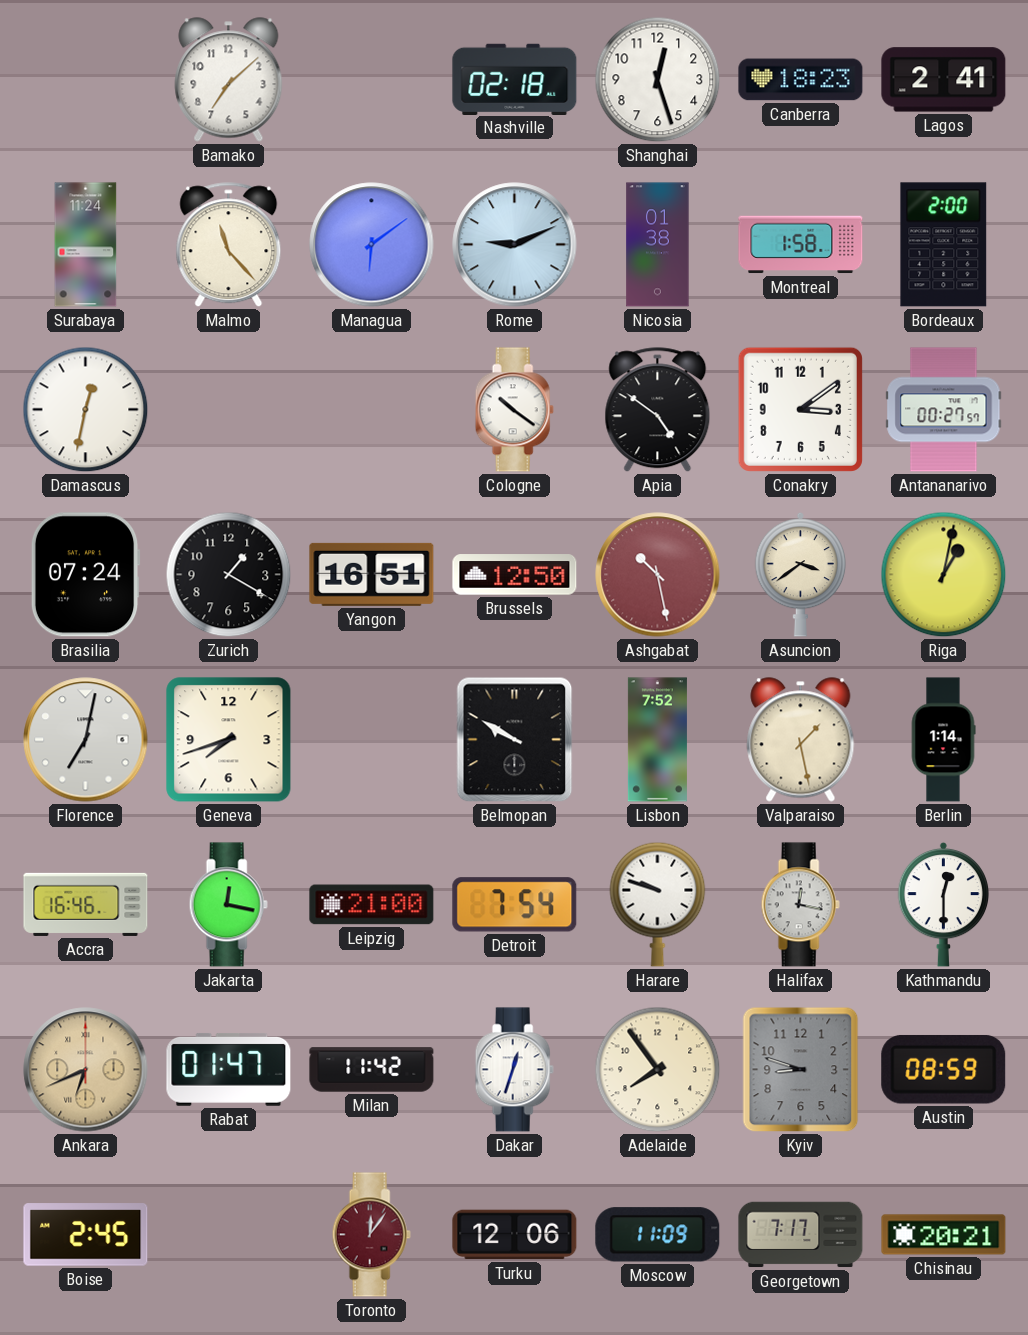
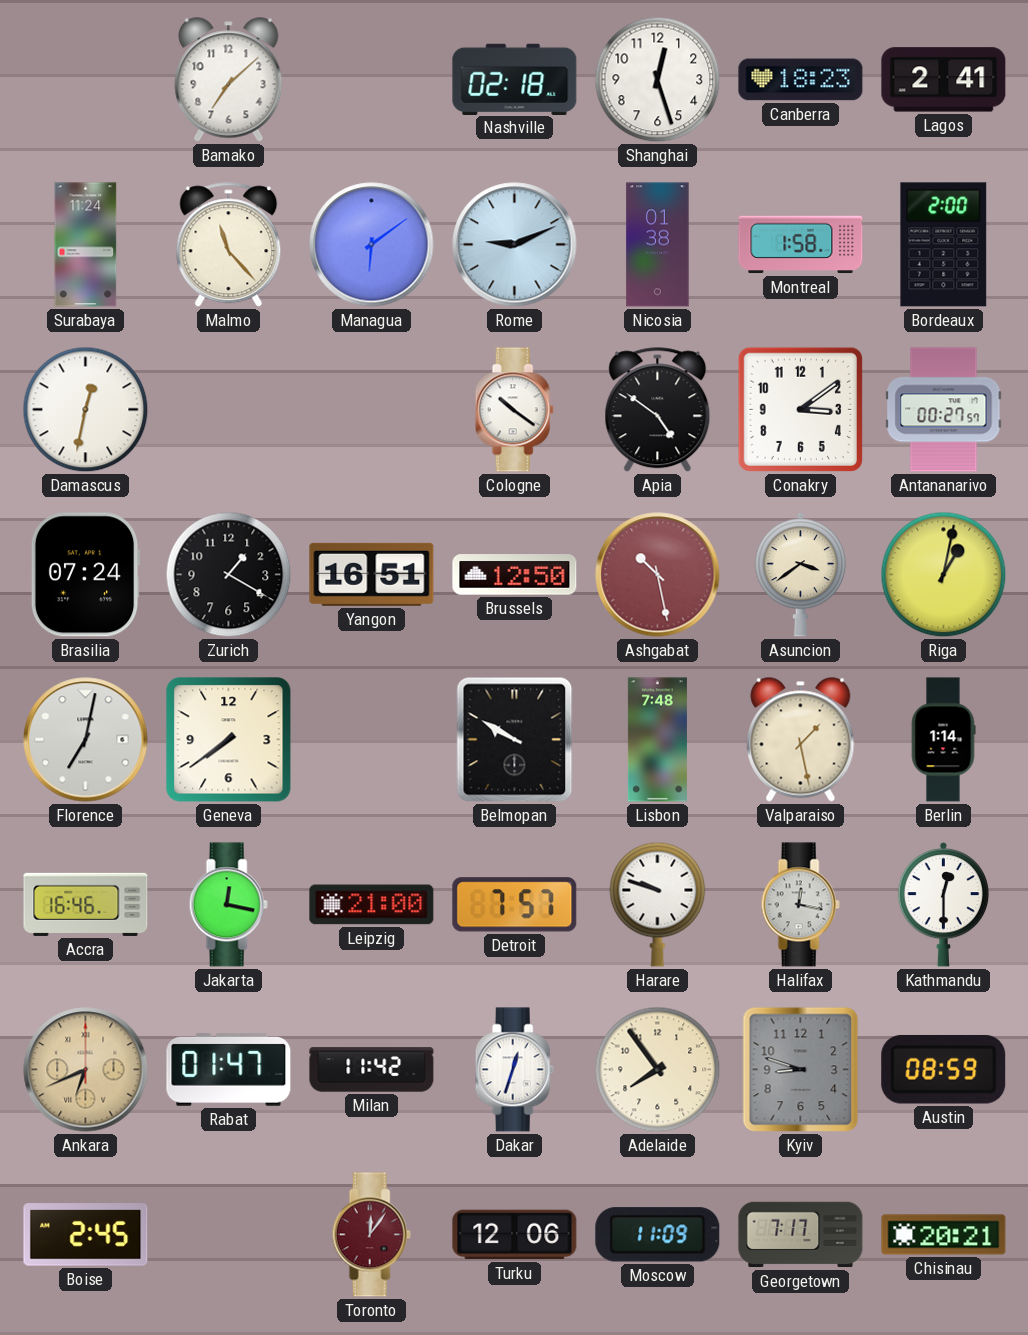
Geneva: 7:42 -> 7:39 (229, 740)
Lisbon: 7:52 -> 7:48 (657, 740)
Detroit: 7:54 -> 7:57 (515, 905)
